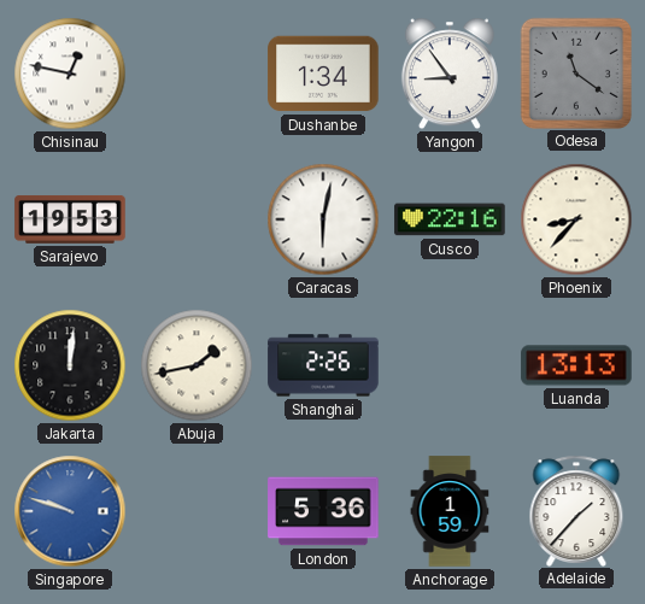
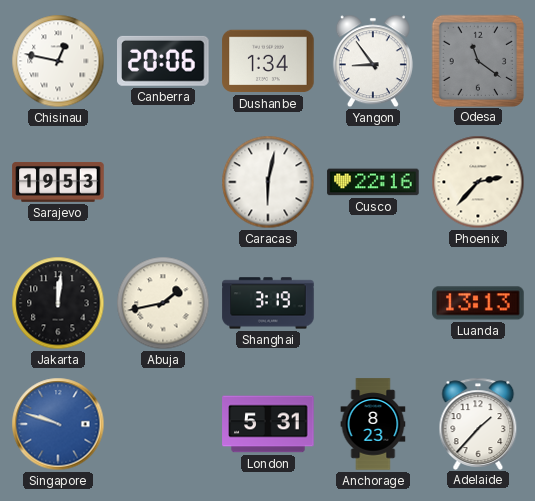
Canberra: none -> 20:06 (164, 61)
Phoenix: 8:37 -> 2:37 (478, 182)
Shanghai: 2:26 -> 3:19 (268, 303)
London: 5:36 -> 5:31 (268, 424)
Anchorage: 1:59 -> 8:23 (373, 424)
